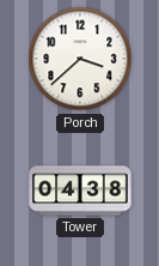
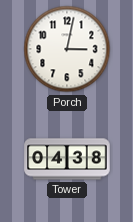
Porch: 3:38 -> 3:02 (67, 49)
